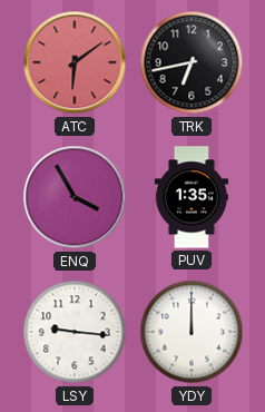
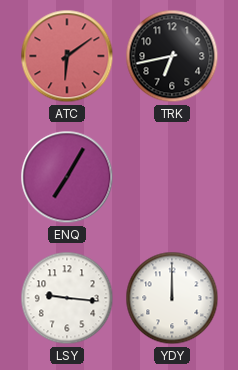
ENQ: 3:55 -> 7:05 (67, 177)
PUV: 1:35 -> none (192, 197)
